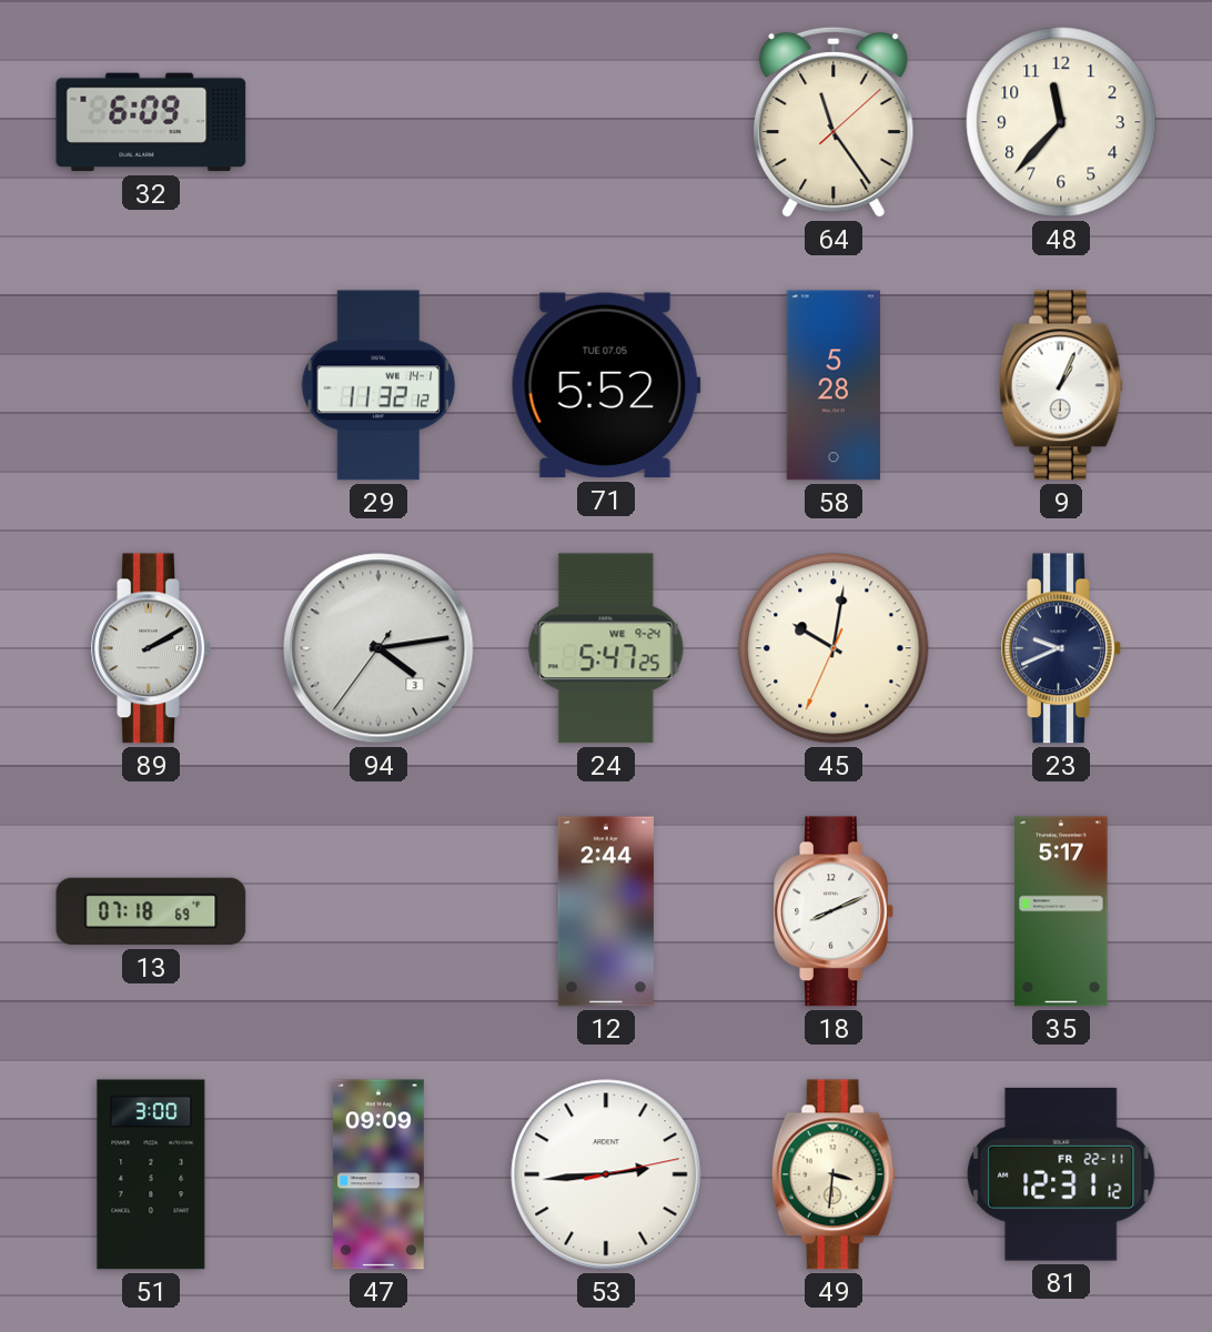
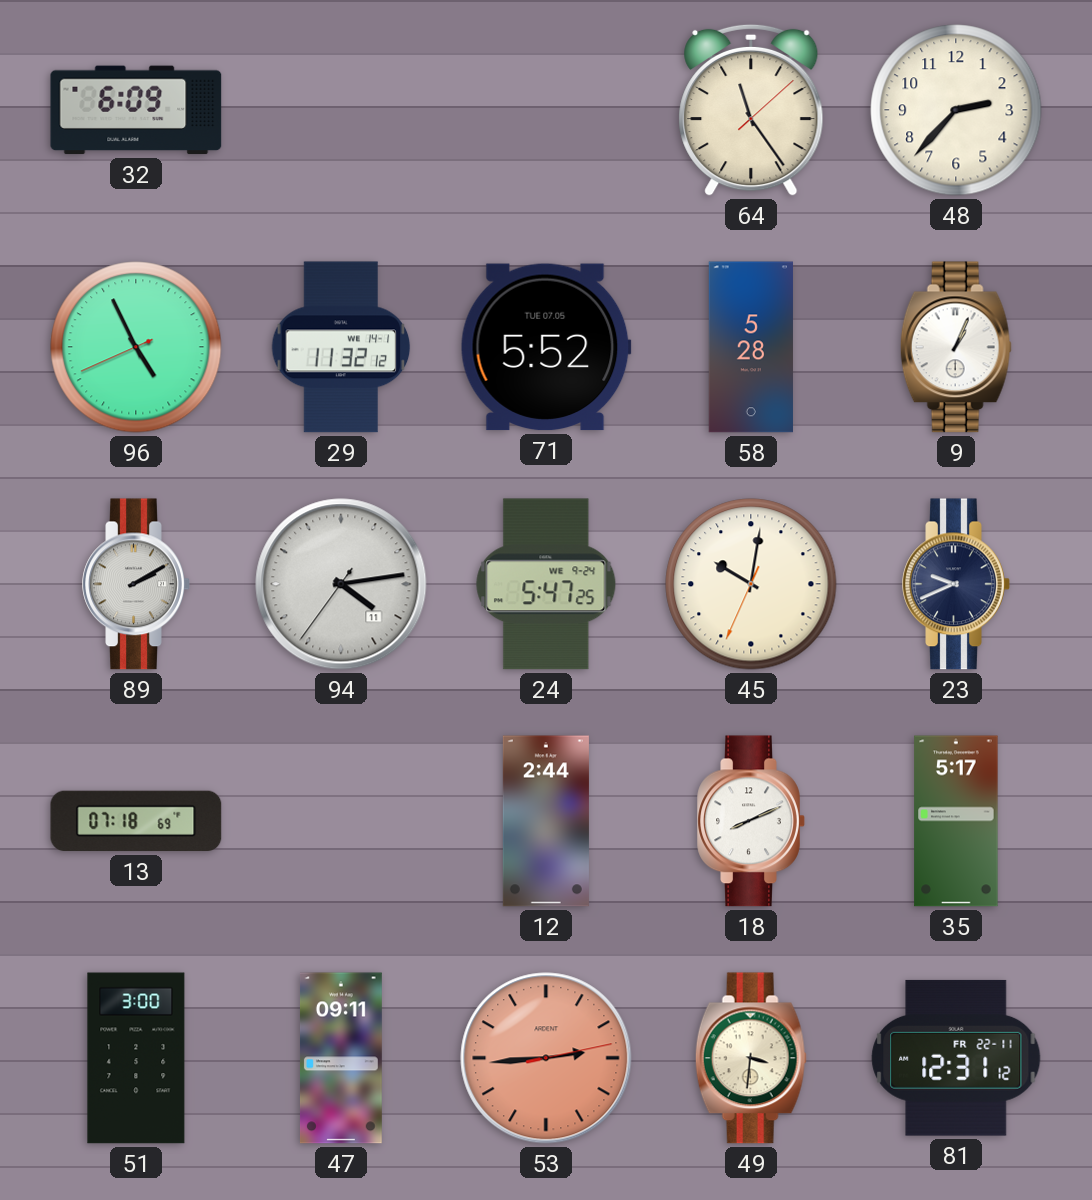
48: 11:37 -> 2:37 (956, 110)
96: none -> 4:55 (136, 347)
94 date: 3 -> 11 (341, 584)
47: 09:09 -> 09:11 (341, 1058)
53 dial: white -> salmon (546, 1058)
